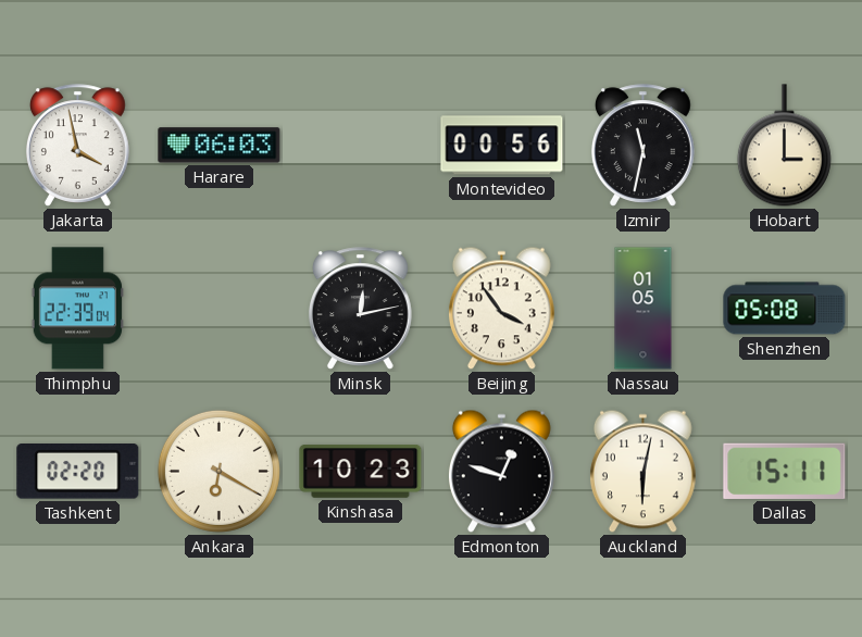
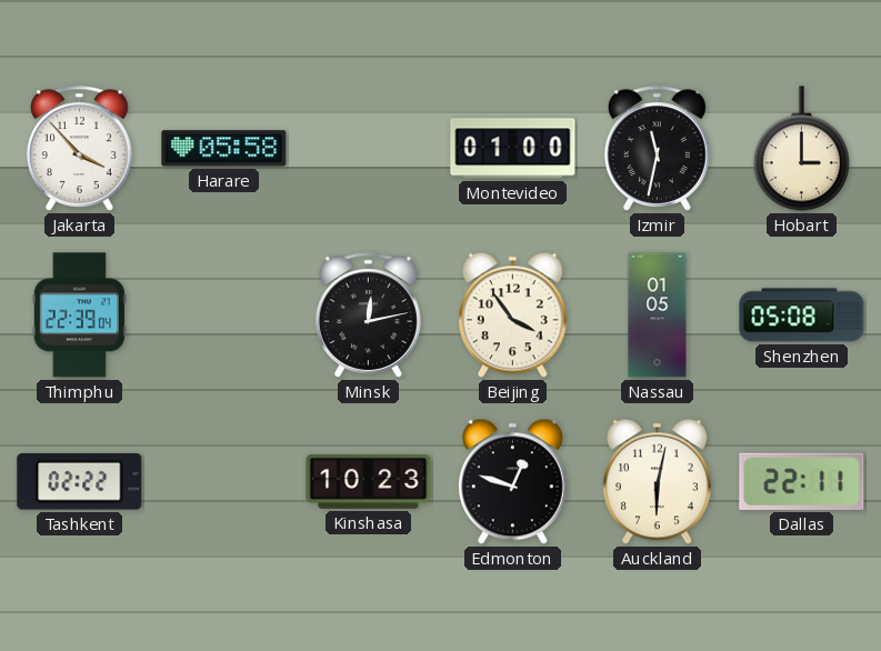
Jakarta: 3:58 -> 3:53 (79, 149)
Harare: 06:03 -> 05:58 (224, 149)
Montevideo: 00:56 -> 01:00 (513, 149)
Tashkent: 02:20 -> 02:22 (80, 482)
Ankara: 6:20 -> none (218, 471)
Dallas: 15:11 -> 22:11 (802, 481)
